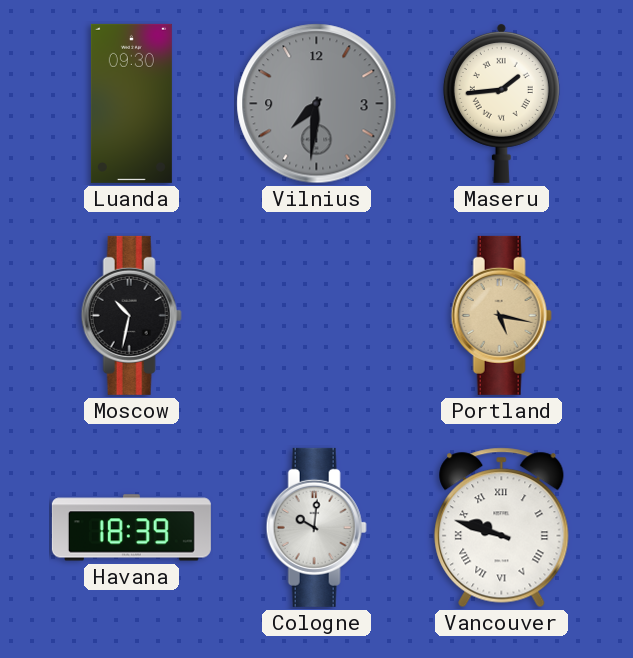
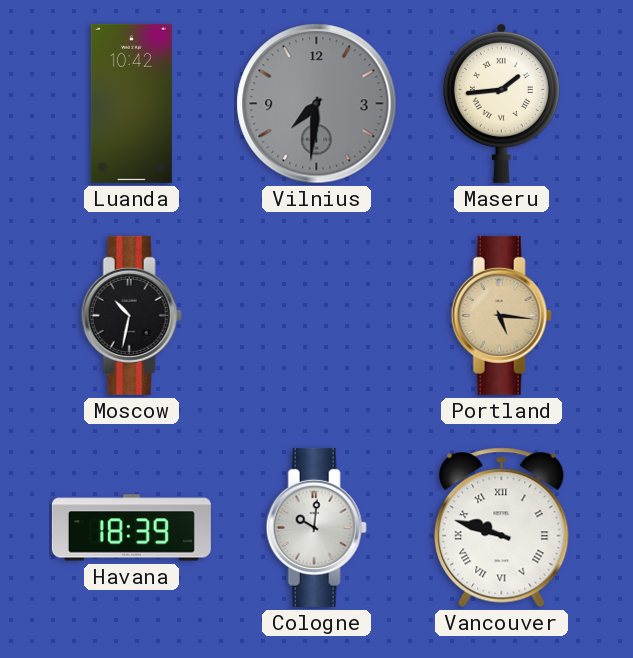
Luanda: 09:30 -> 10:42 (131, 103)
Portland: 5:17 -> 5:16 (501, 315)
